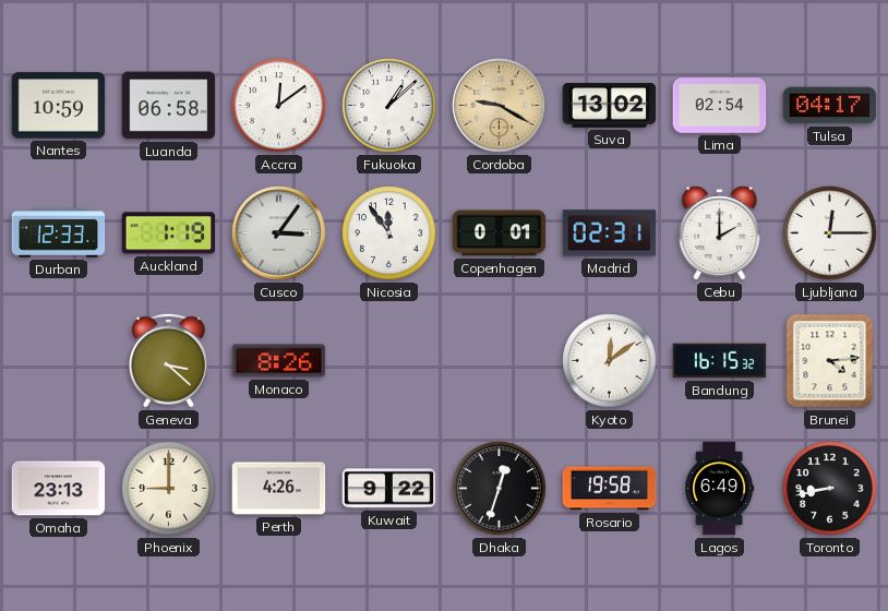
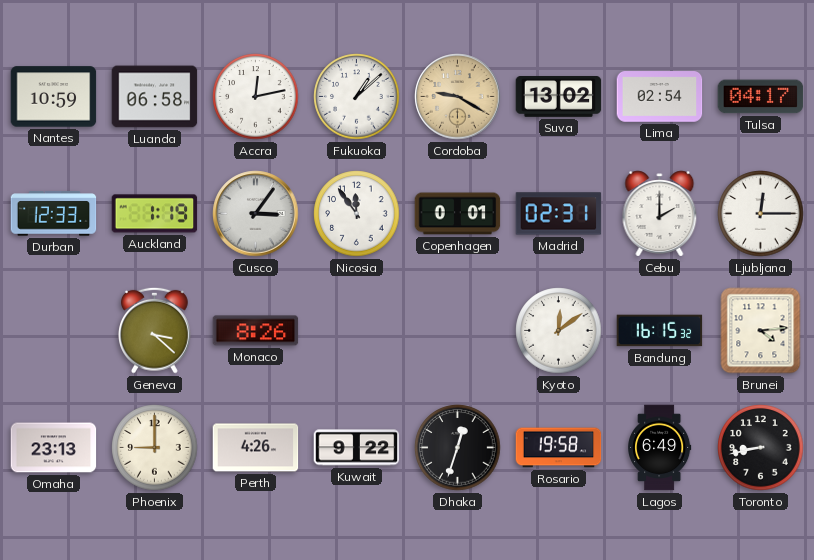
Accra: 12:09 -> 12:13 (256, 97)
